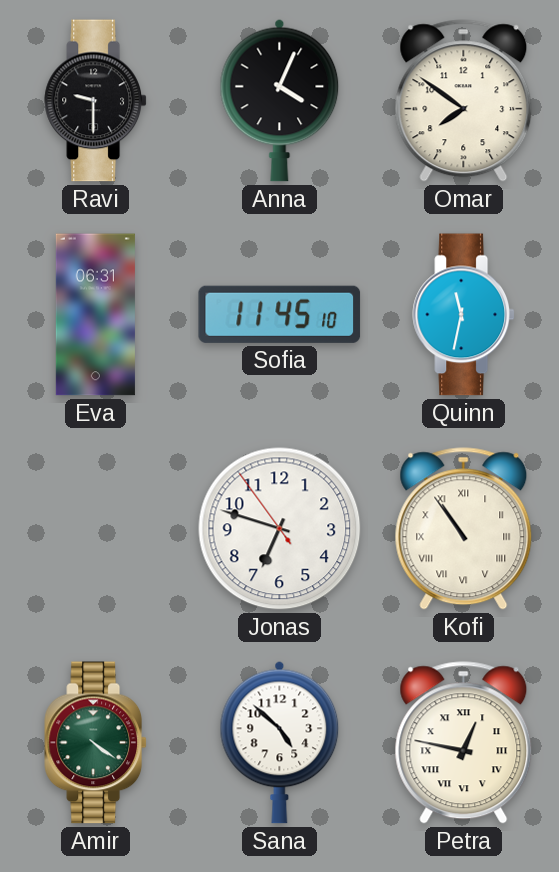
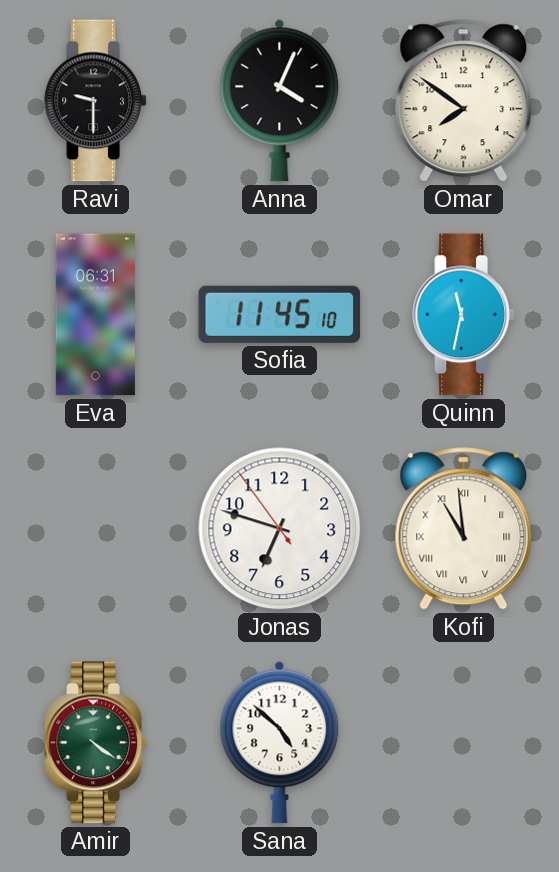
Kofi: 10:54 -> 10:59 (464, 529)
Petra: 12:47 -> none (464, 743)
